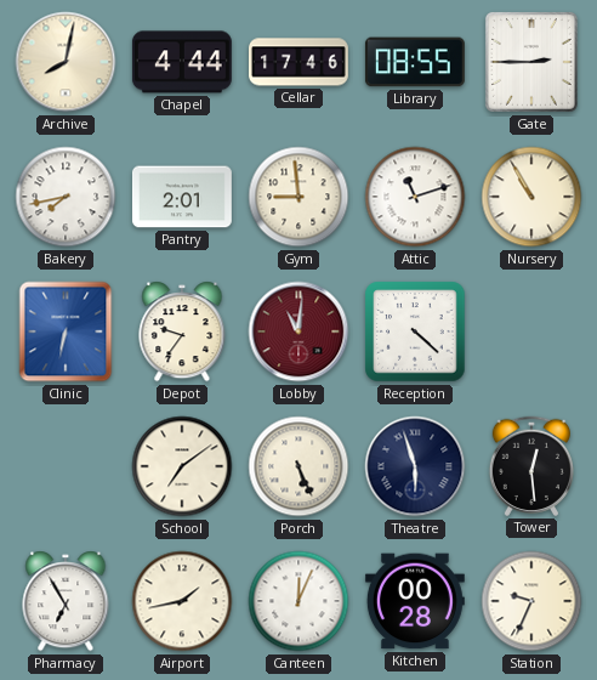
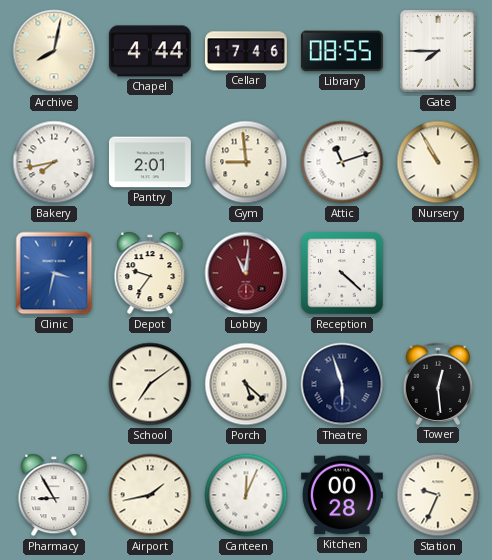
Gate: 2:45 -> 7:45 (438, 52)
Clinic: 6:32 -> 3:32 (54, 273)
Porch: 5:26 -> 5:22 (246, 384)
Pharmacy: 6:55 -> 8:55 (54, 495)
